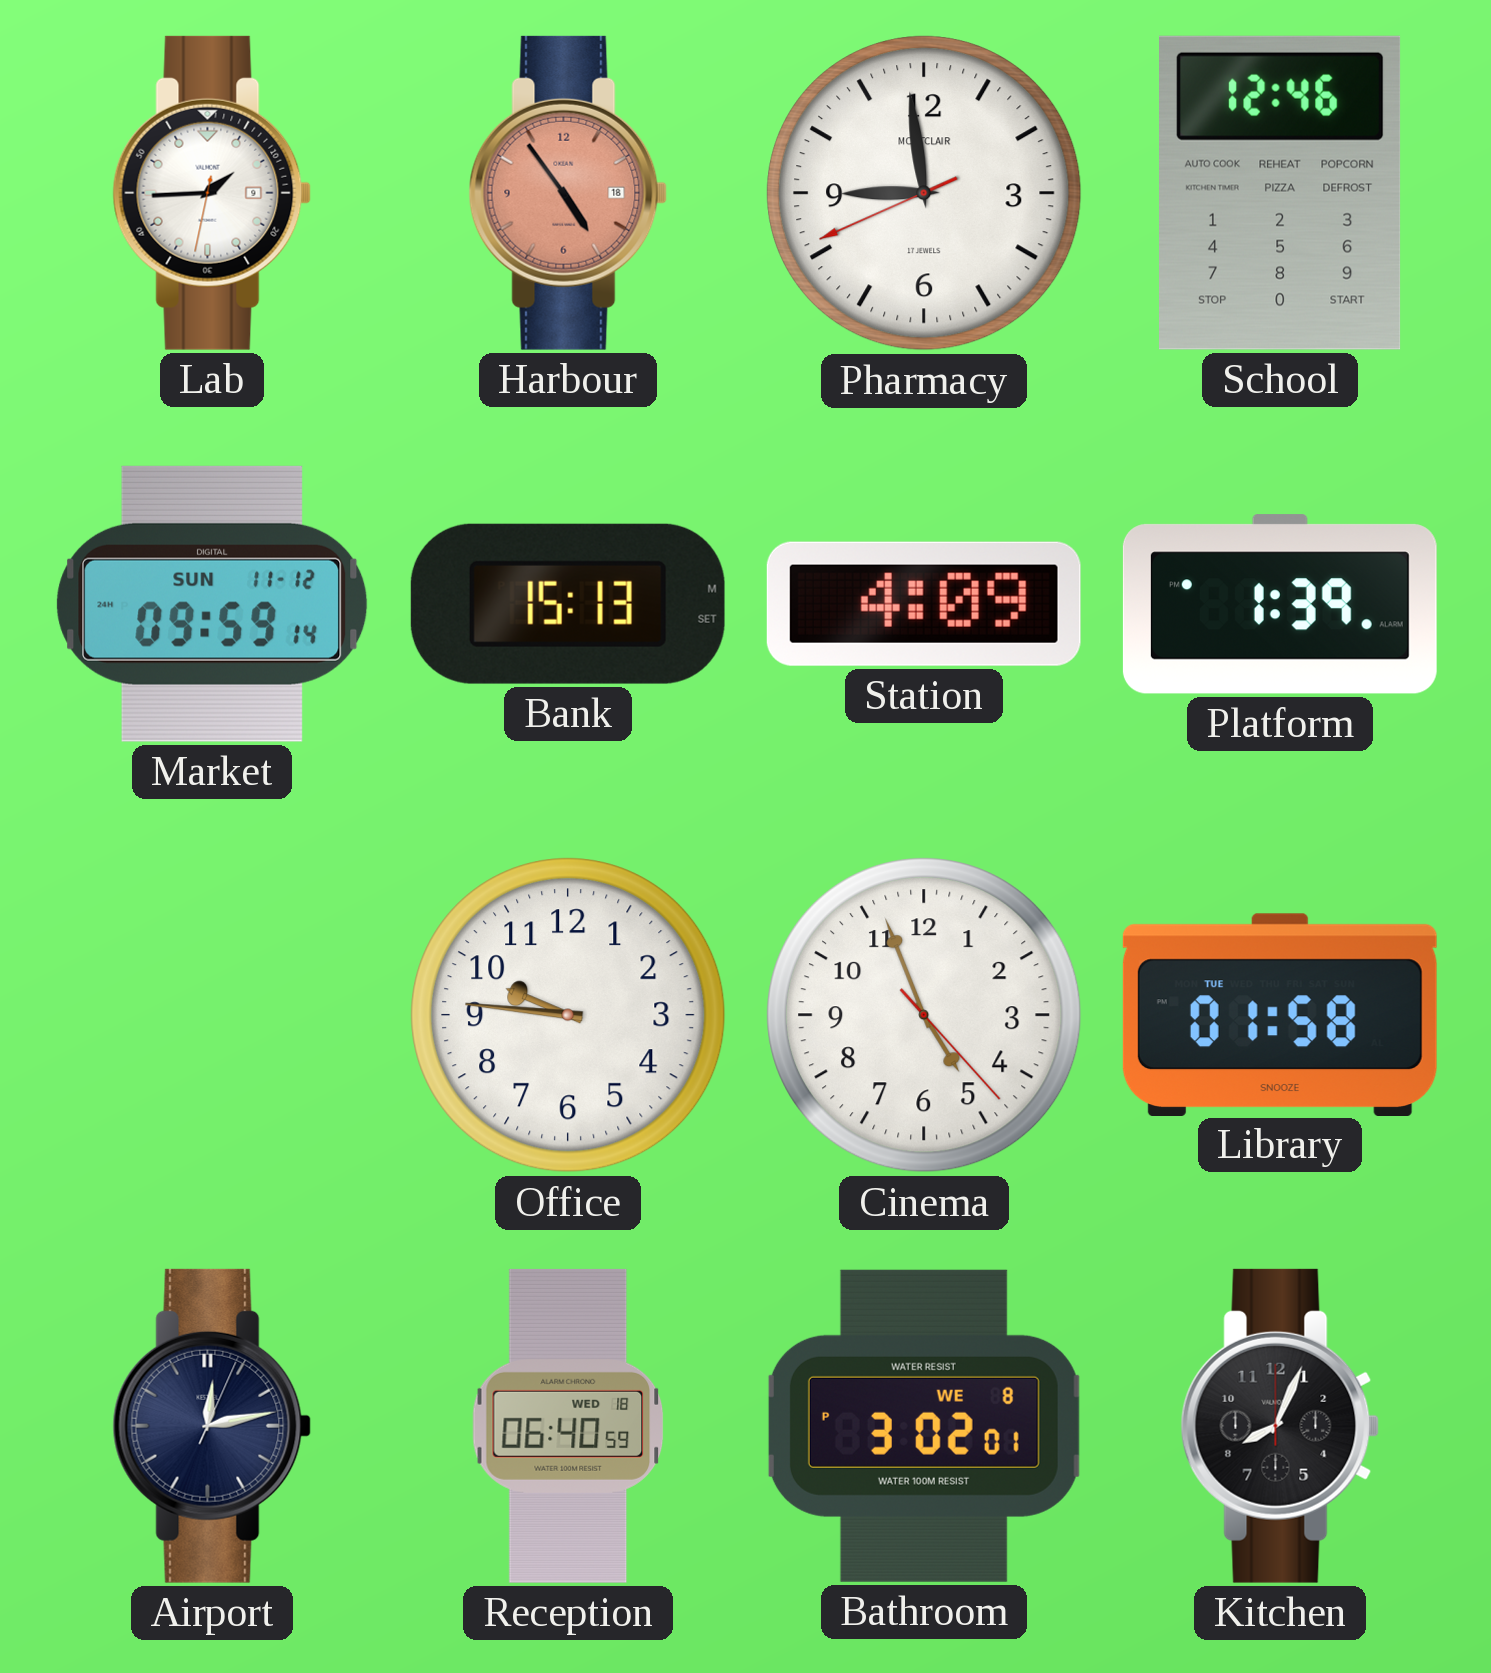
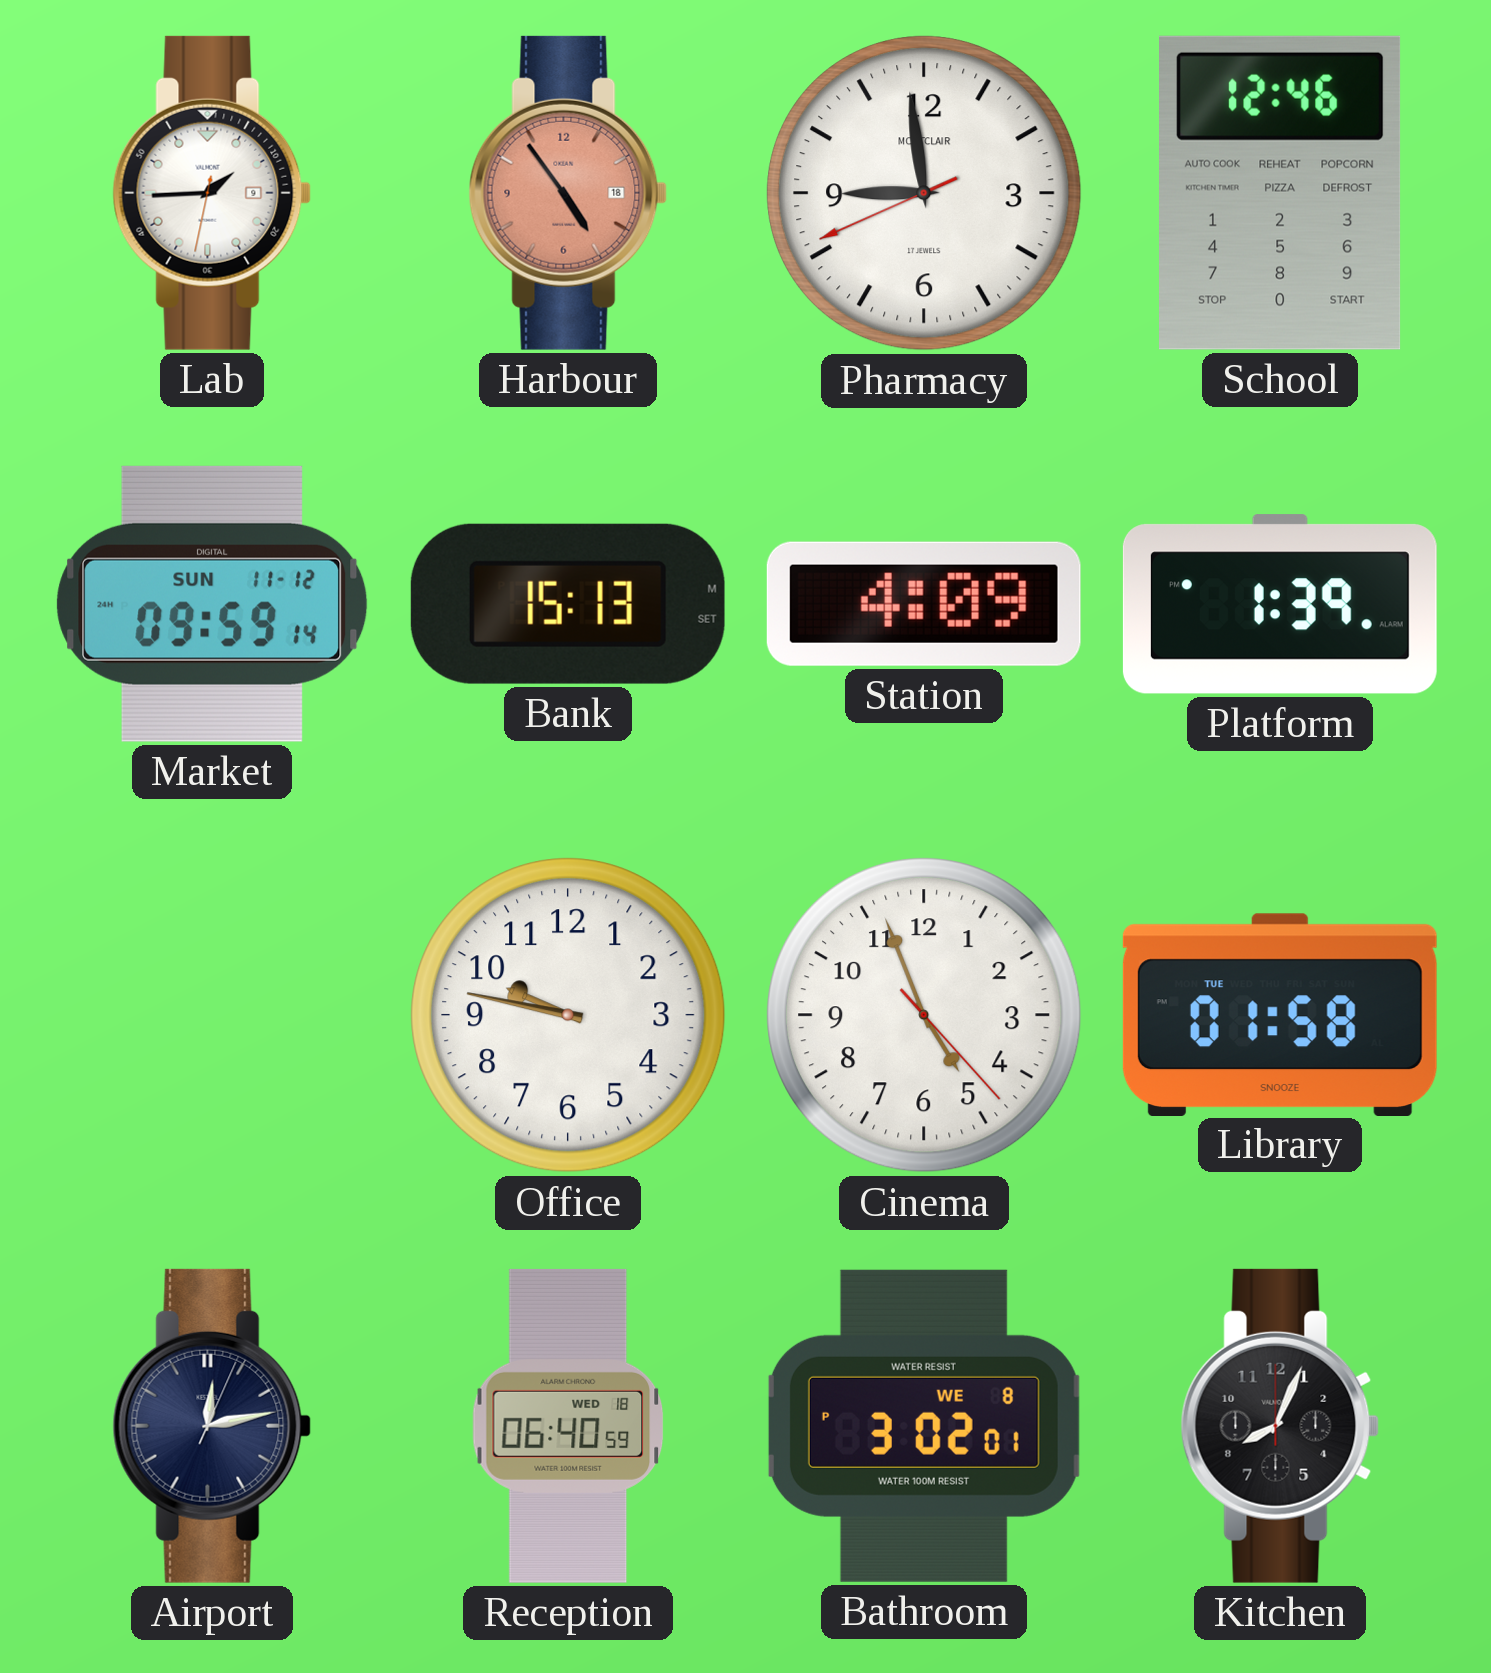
Office: 9:46 -> 9:47 (568, 1015)
